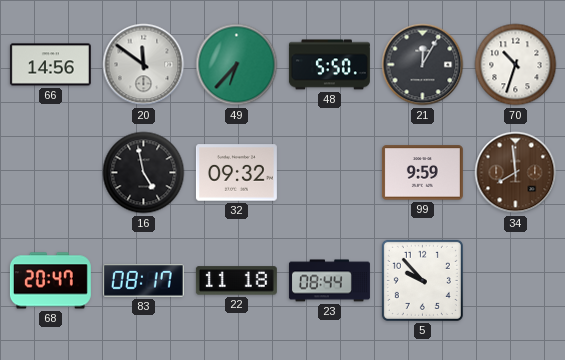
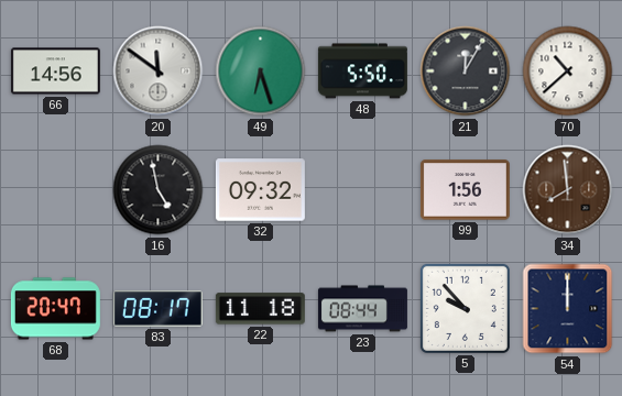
49: 6:37 -> 6:27 (261, 71)
70: 10:33 -> 10:38 (568, 71)
99: 9:59 -> 1:56 (465, 190)
54: none -> 12:00 (568, 309)
